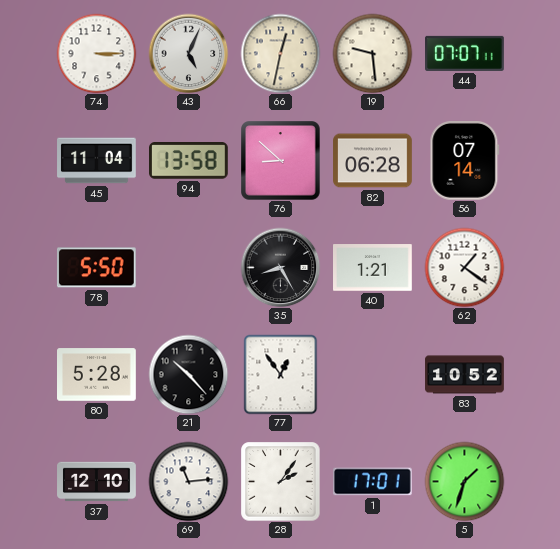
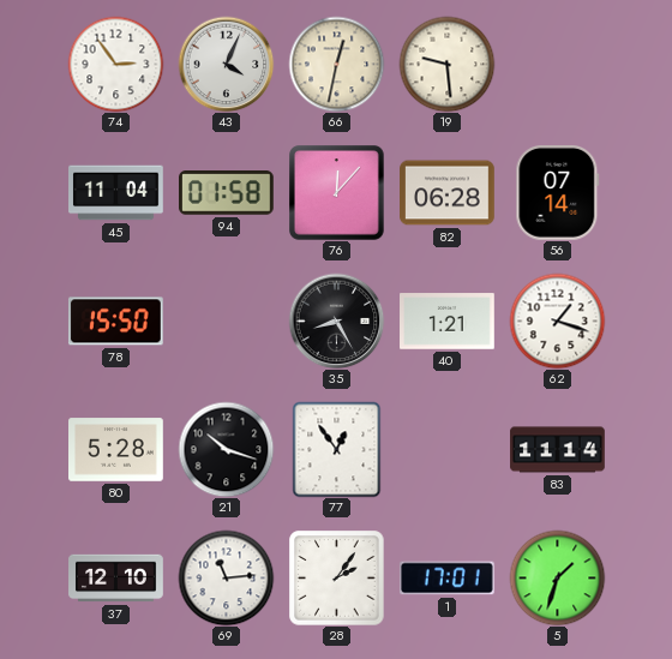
74: 3:15 -> 2:54 (115, 64)
43: 5:04 -> 4:04 (226, 64)
44: 07:07 -> none (465, 53)
94: 13:58 -> 01:58 (227, 193)
76: 8:52 -> 12:07 (337, 193)
78: 5:50 -> 15:50 (115, 322)
62: 1:21 -> 1:18 (557, 320)
21: 10:23 -> 10:18 (226, 449)
83: 10:52 -> 11:14 (558, 450)
